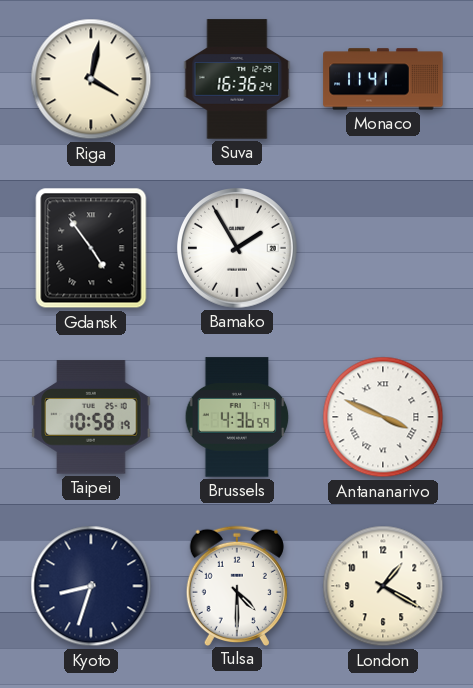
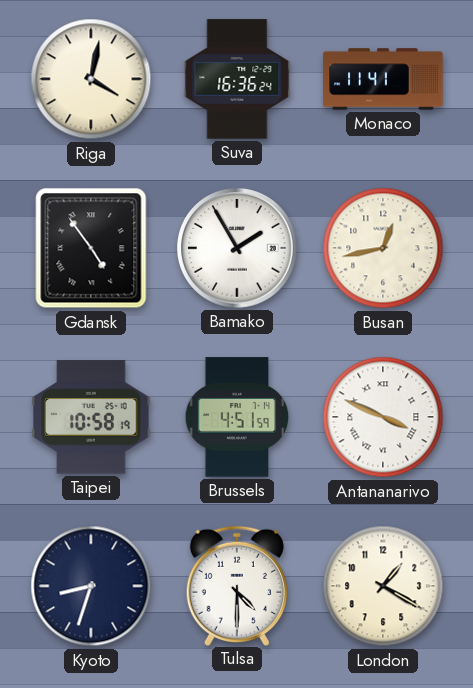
Busan: none -> 12:43 (383, 248)
Brussels: 4:36 -> 4:51 (237, 417)
